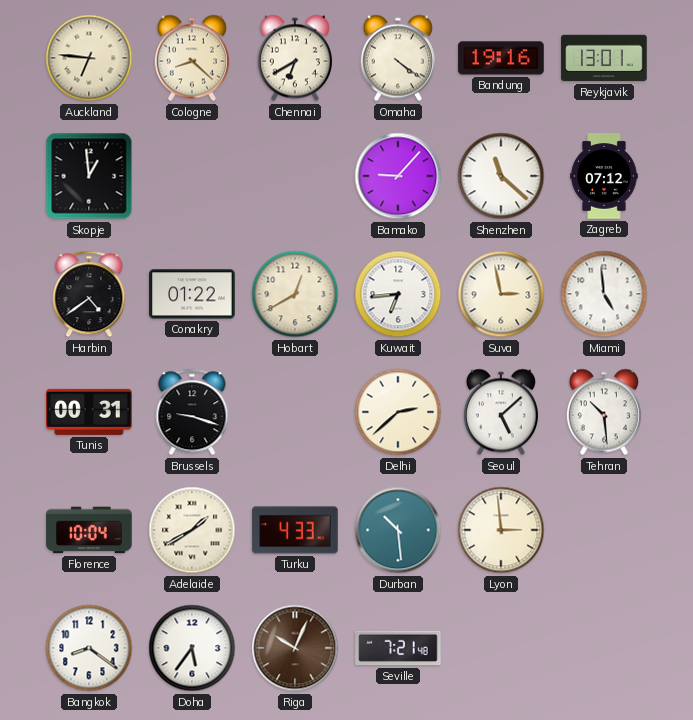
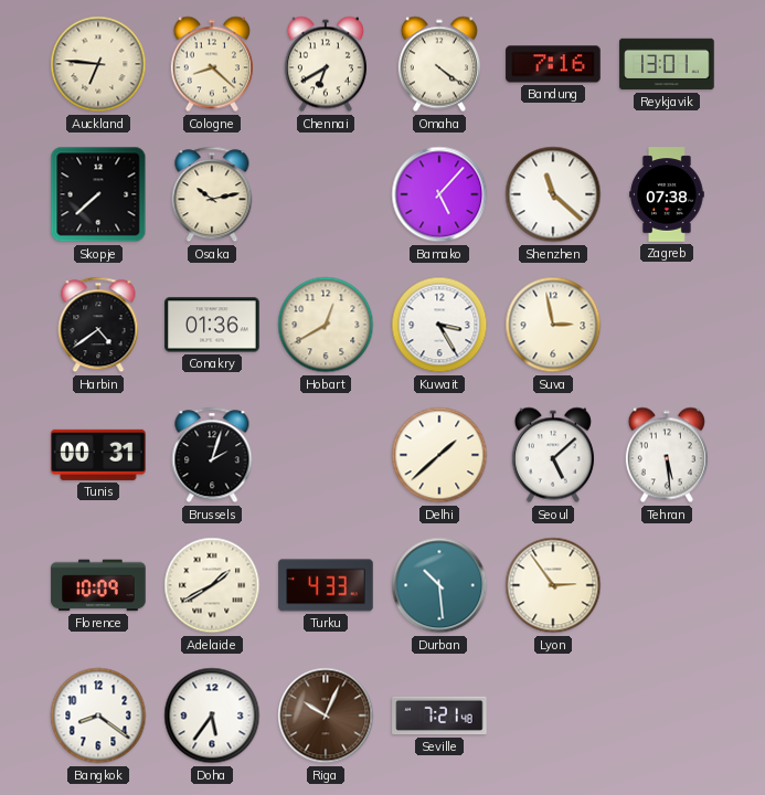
Bandung: 19:16 -> 7:16 (553, 64)
Skopje: 12:59 -> 7:38 (98, 194)
Osaka: none -> 10:13 (212, 194)
Bamako: 9:07 -> 5:07 (439, 194)
Zagreb: 07:12 -> 07:38 (667, 194)
Conakry: 01:22 -> 01:36 (212, 325)
Kuwait: 6:44 -> 3:25 (439, 325)
Miami: 4:59 -> none (604, 294)
Brussels: 9:18 -> 2:03 (212, 455)
Delhi: 2:38 -> 1:38 (439, 455)
Tehran: 10:29 -> 5:29 (667, 455)
Florence: 10:04 -> 10:09 (98, 585)
Lyon: 2:59 -> 2:54 (553, 585)
